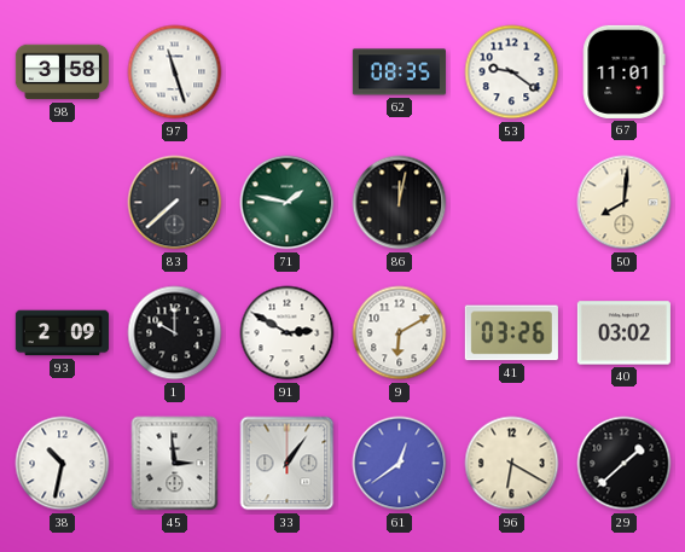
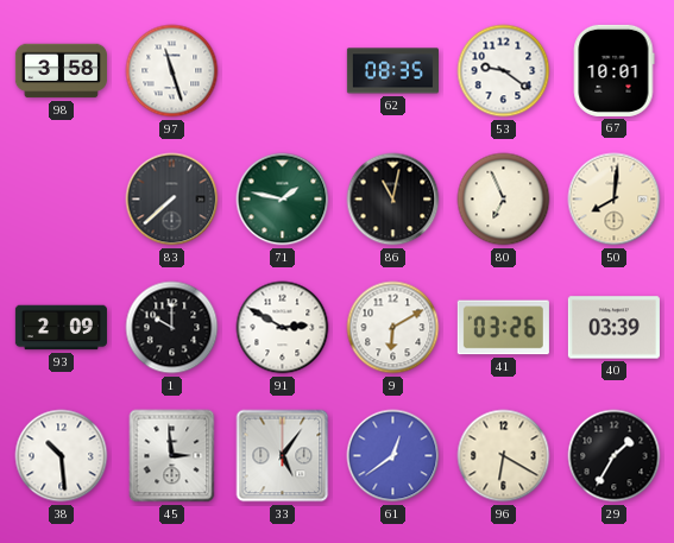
67: 11:01 -> 10:01 (615, 70)
86: 12:02 -> 11:02 (393, 200)
80: none -> 6:56 (504, 200)
40: 03:02 -> 03:39 (613, 328)
38: 10:32 -> 10:29 (62, 456)
33: 1:06 -> 5:06 (283, 456)
29: 1:38 -> 1:35 (615, 456)
